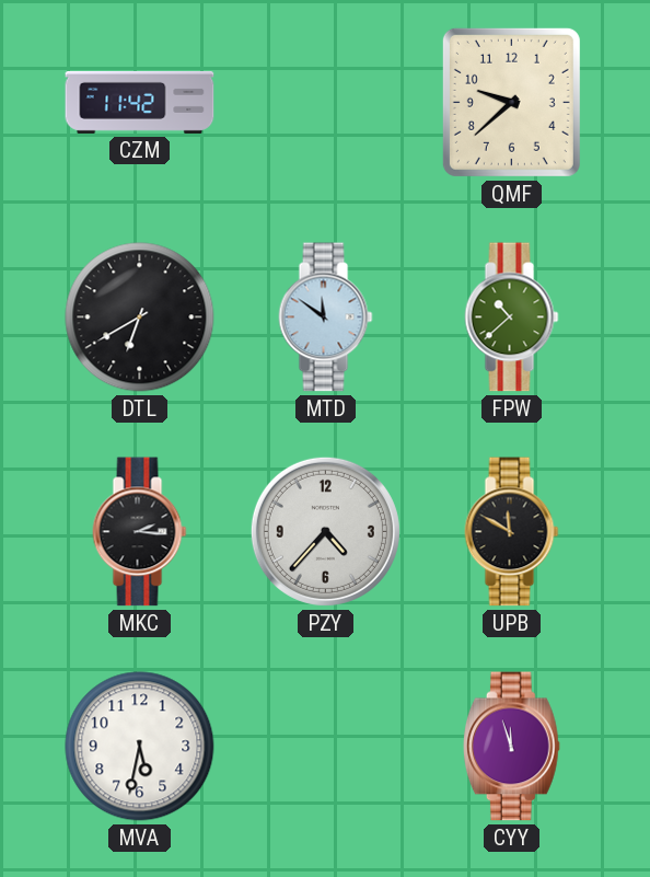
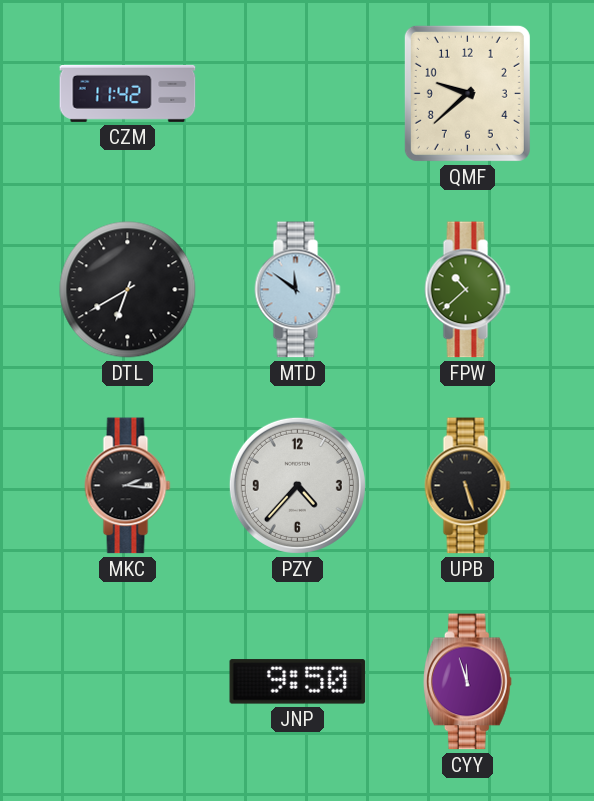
UPB: 11:50 -> 5:27 (468, 486)
MVA: 5:32 -> none (140, 747)
JNP: none -> 9:50 (298, 682)
